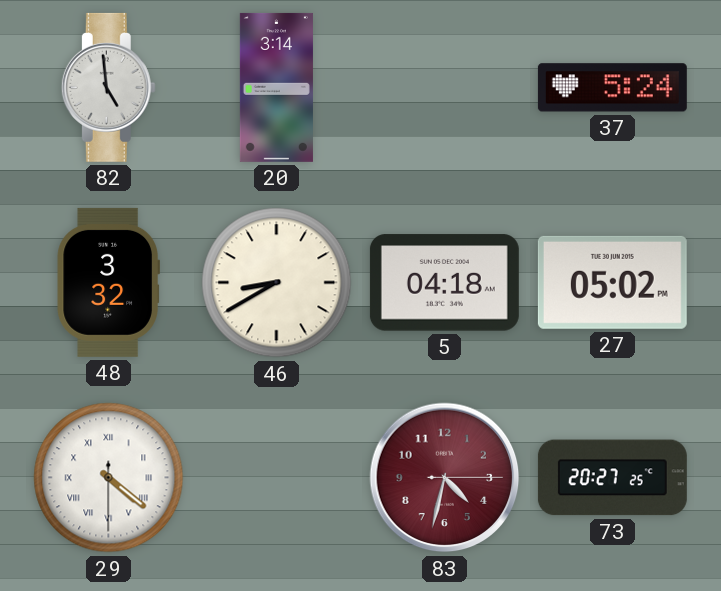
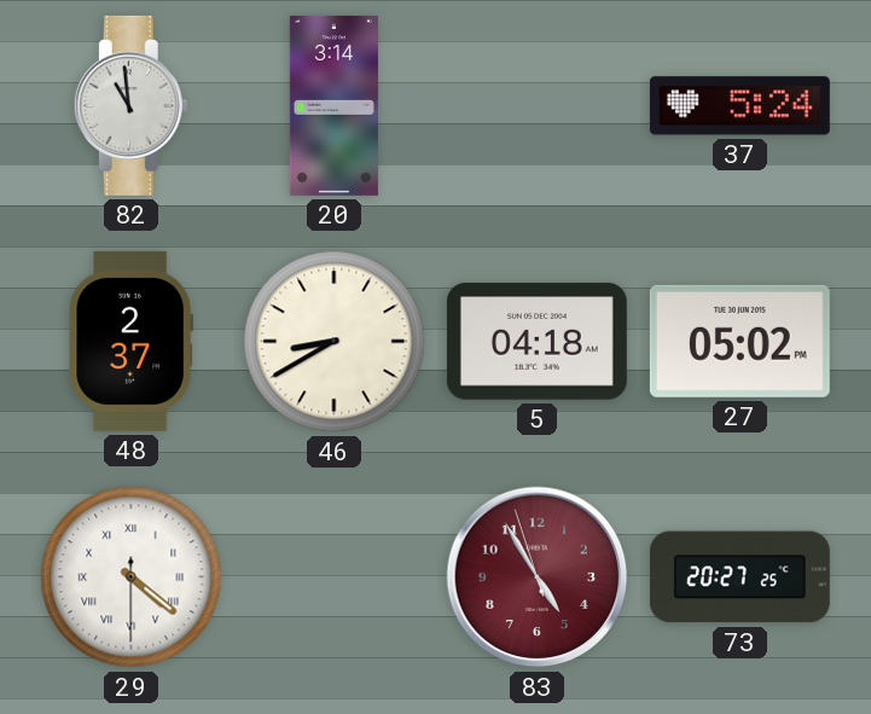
82: 4:59 -> 10:59 (130, 105)
48: 3:32 -> 2:37 (130, 341)
83: 4:32 -> 4:54 (538, 577)
